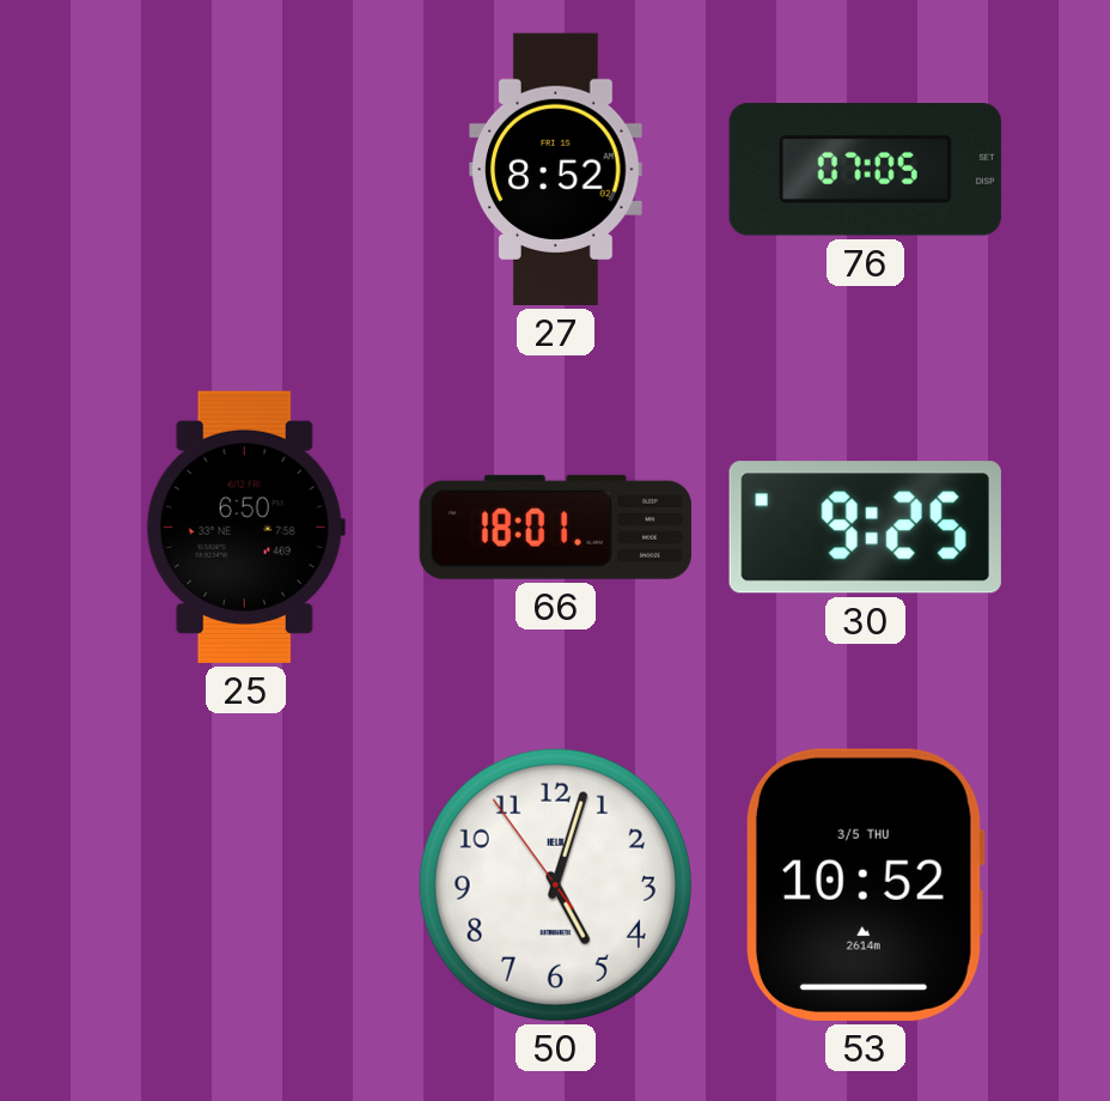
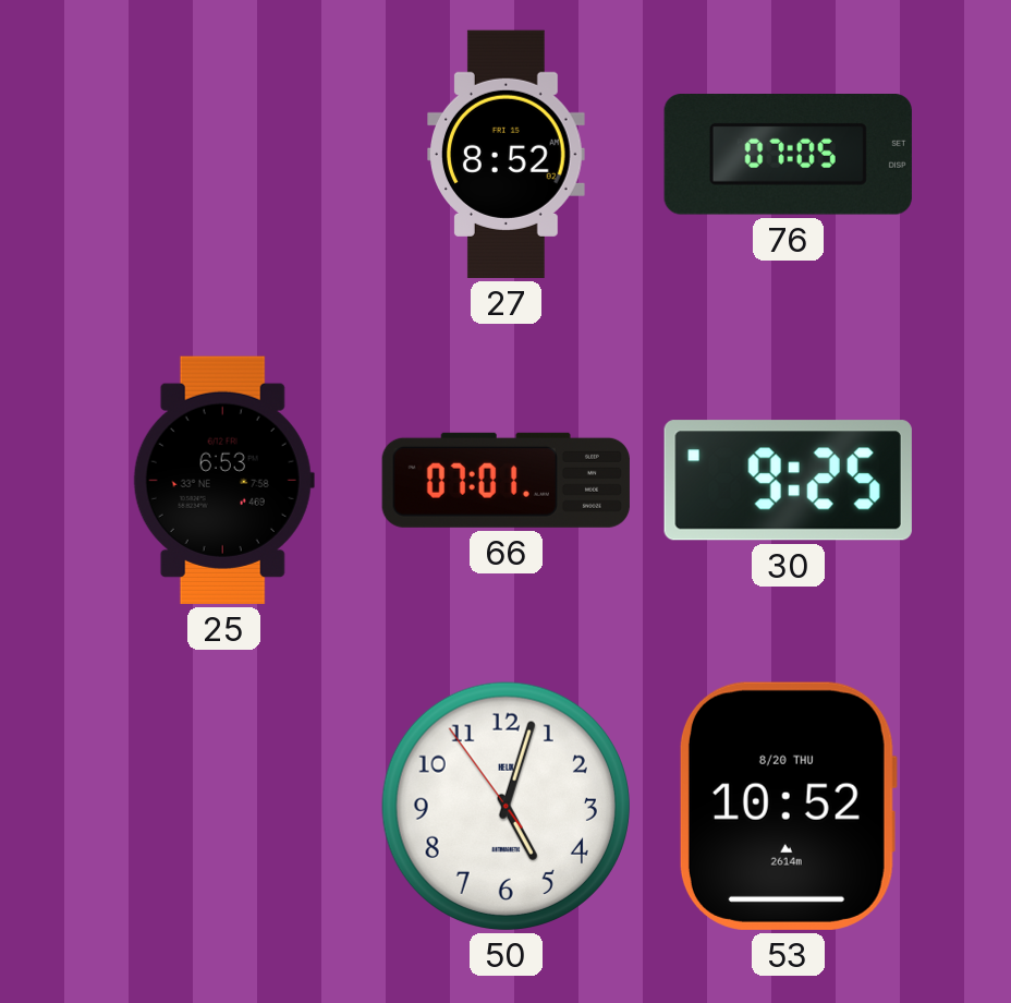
25: 6:50 -> 6:53 (223, 480)
66: 18:01 -> 07:01 (505, 480)
53 date: 3/5 THU -> 8/20 THU (788, 806)
